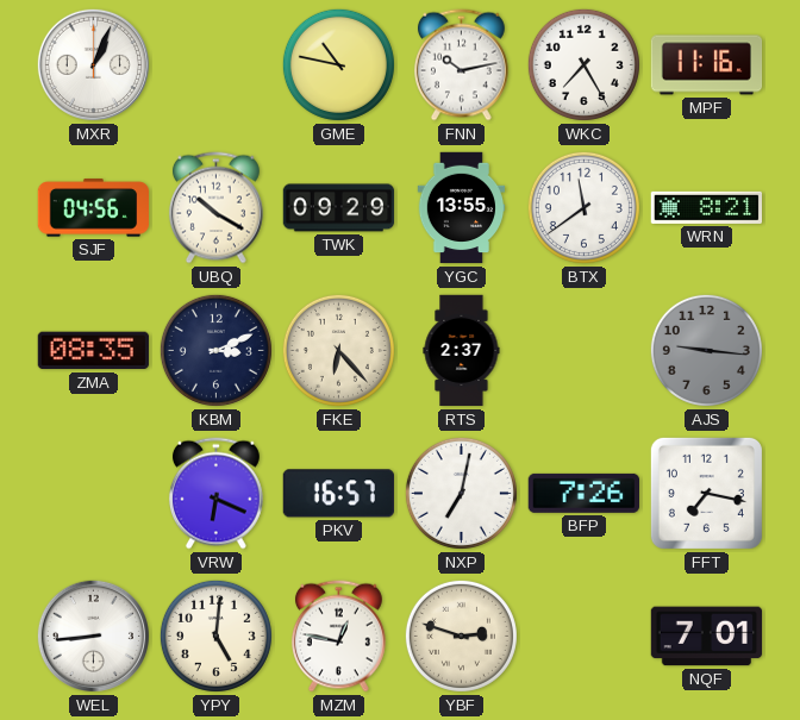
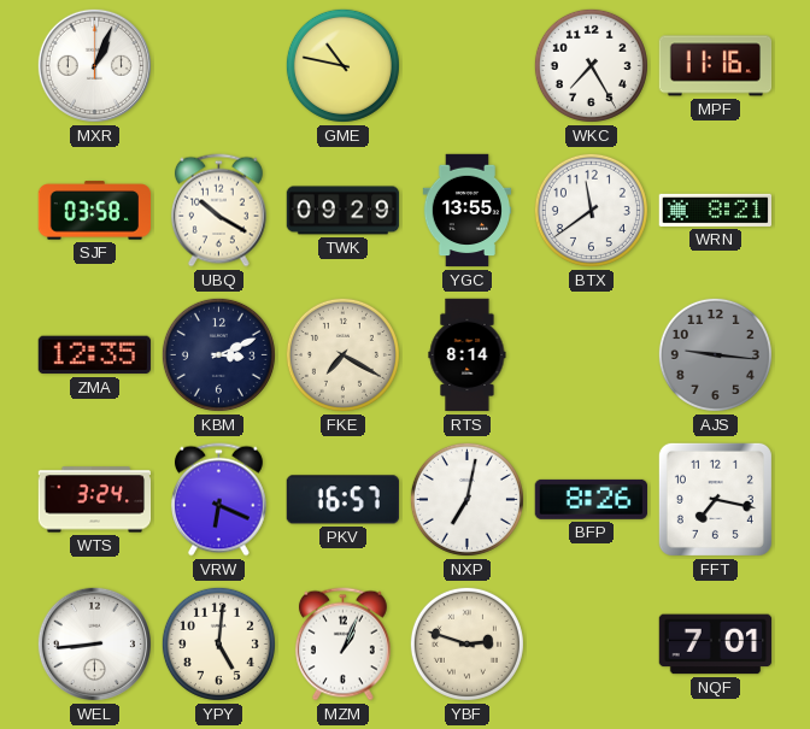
FNN: 10:13 -> none (461, 65)
SJF: 04:56 -> 03:58 (95, 211)
ZMA: 08:35 -> 12:35 (94, 355)
FKE: 6:23 -> 7:20 (342, 354)
RTS: 2:37 -> 8:14 (468, 355)
WTS: none -> 3:24 (95, 500)
BFP: 7:26 -> 8:26 (591, 499)
MZM: 12:47 -> 1:04 (342, 645)
